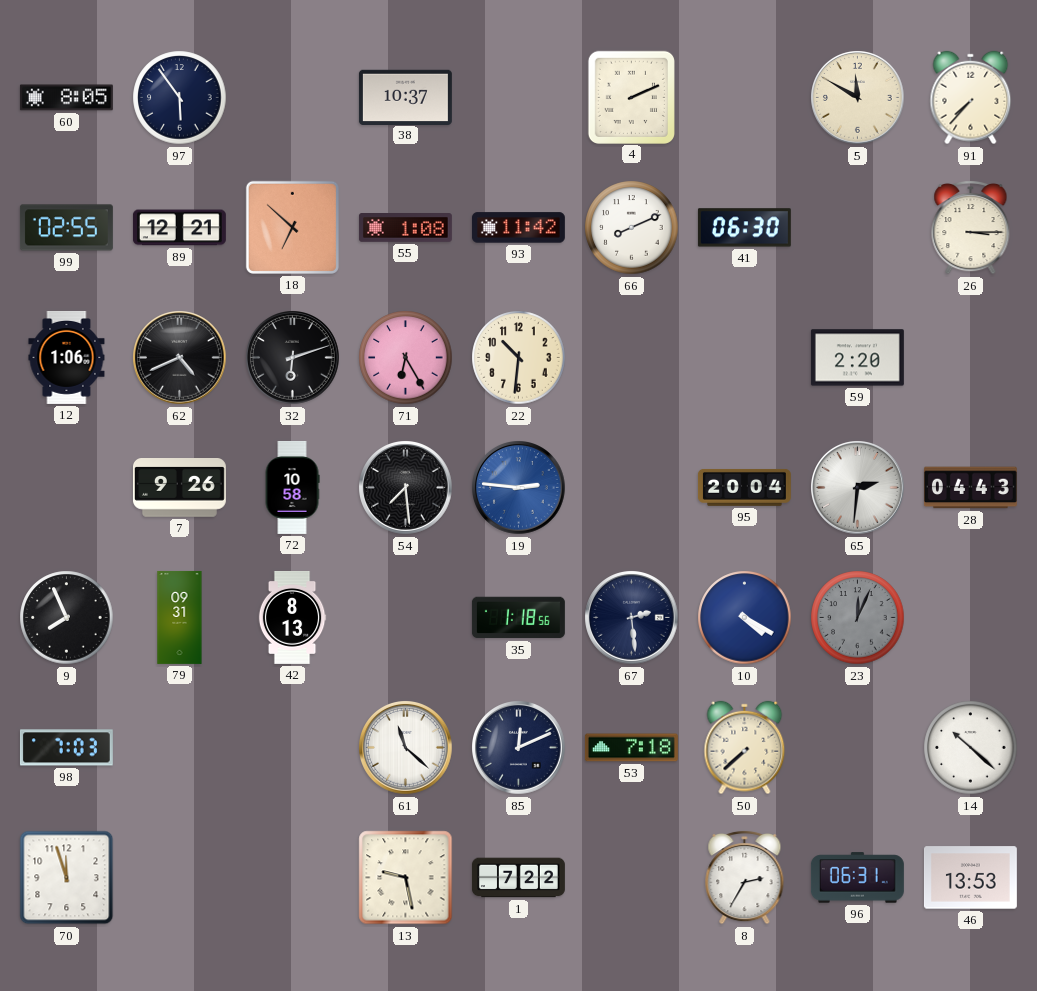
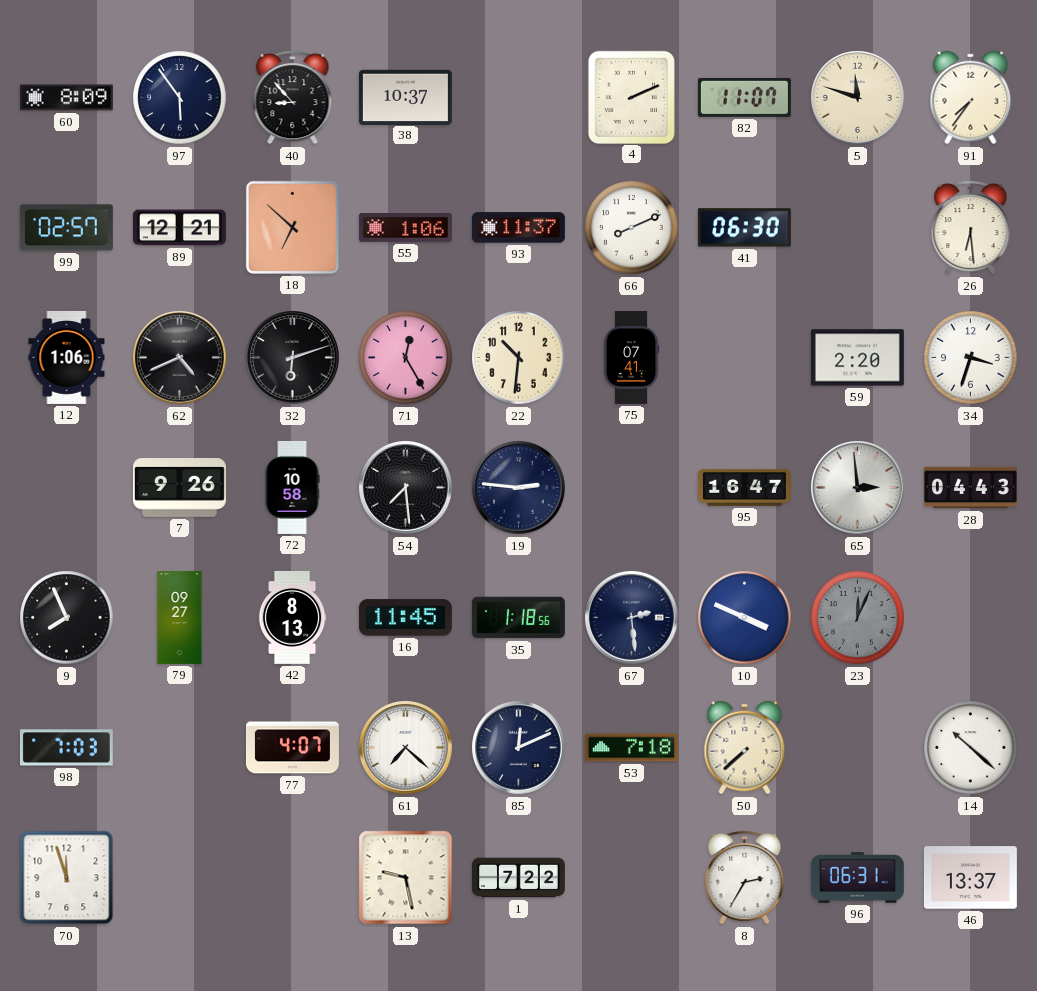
60: 8:05 -> 8:09 (66, 98)
40: none -> 8:53 (293, 97)
82: none -> 11:07 (744, 97)
5: 11:50 -> 11:48 (858, 98)
91: 7:37 -> 7:36 (971, 98)
99: 02:55 -> 02:57 (66, 228)
55: 1:08 -> 1:06 (405, 228)
93: 11:42 -> 11:37 (518, 228)
26: 3:15 -> 6:29 (971, 227)
71: 6:25 -> 12:25 (406, 358)
75: none -> 07:41 (631, 357)
34: none -> 3:33 (971, 358)
19 dial: blue -> navy (519, 488)
95: 20:04 -> 16:47 (744, 487)
65: 2:31 -> 2:59 (858, 488)
79: 09:31 -> 09:27 (180, 618)
16: none -> 11:45 (405, 618)
10: 4:20 -> 3:49 (745, 618)
77: none -> 4:07 (292, 748)
61: 11:22 -> 7:22 (406, 748)
46: 13:53 -> 13:37 (970, 878)
